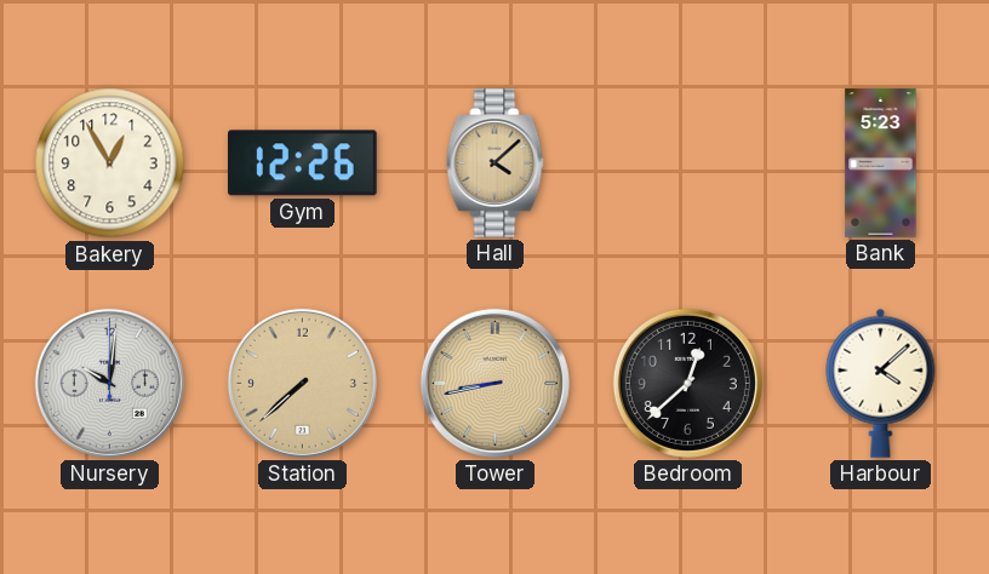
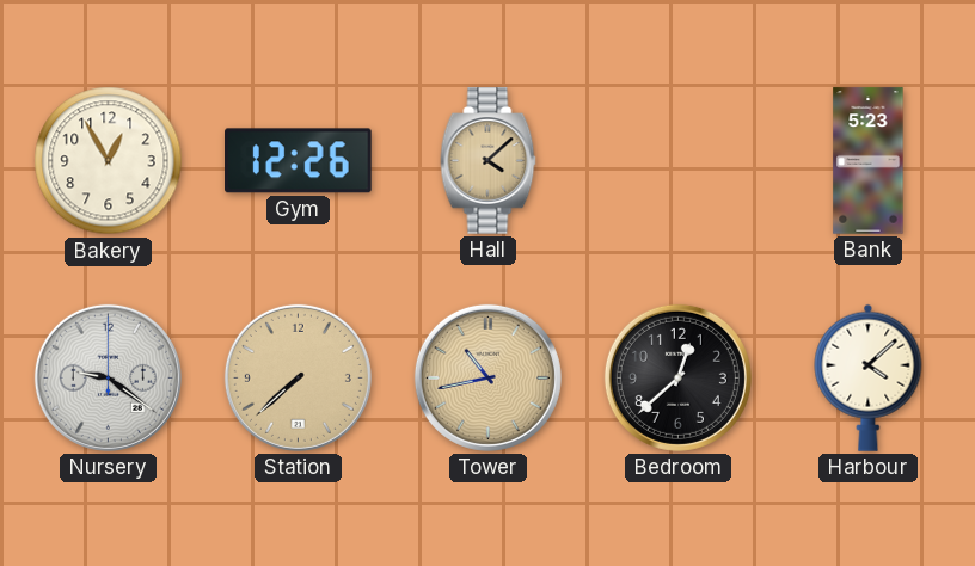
Nursery: 10:01 -> 9:21 (108, 377)
Tower: 8:43 -> 10:43 (487, 377)
